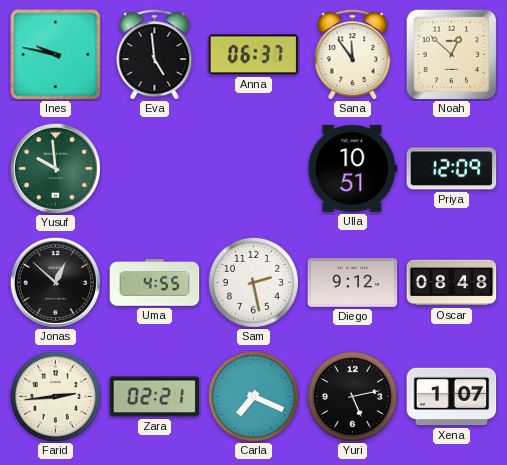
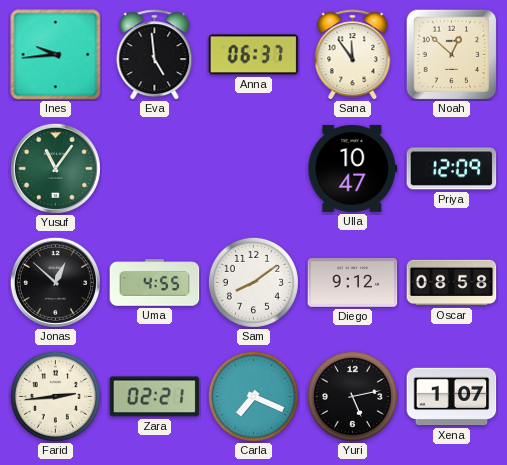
Ines: 9:47 -> 9:44 (56, 55)
Yusuf: 9:59 -> 11:06 (55, 168)
Ulla: 10:51 -> 10:47 (353, 168)
Sam: 2:28 -> 8:09 (253, 282)
Oscar: 08:48 -> 08:58 (452, 283)
